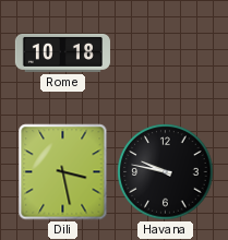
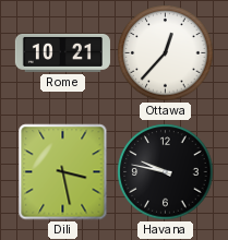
Rome: 10:18 -> 10:21 (62, 52)
Ottawa: none -> 12:37 (166, 53)
